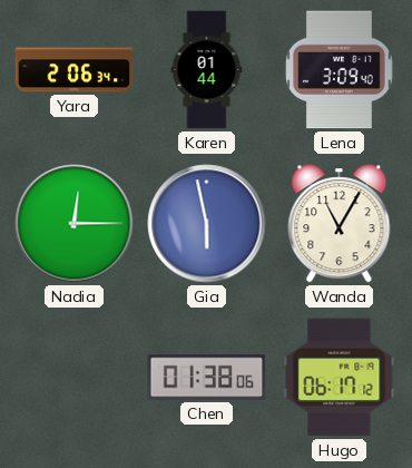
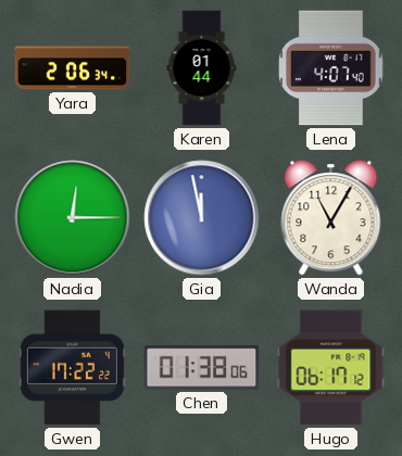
Lena: 3:09 -> 4:07 (331, 68)
Gia: 5:58 -> 11:58 (202, 218)
Gwen: none -> 17:22 (72, 368)
